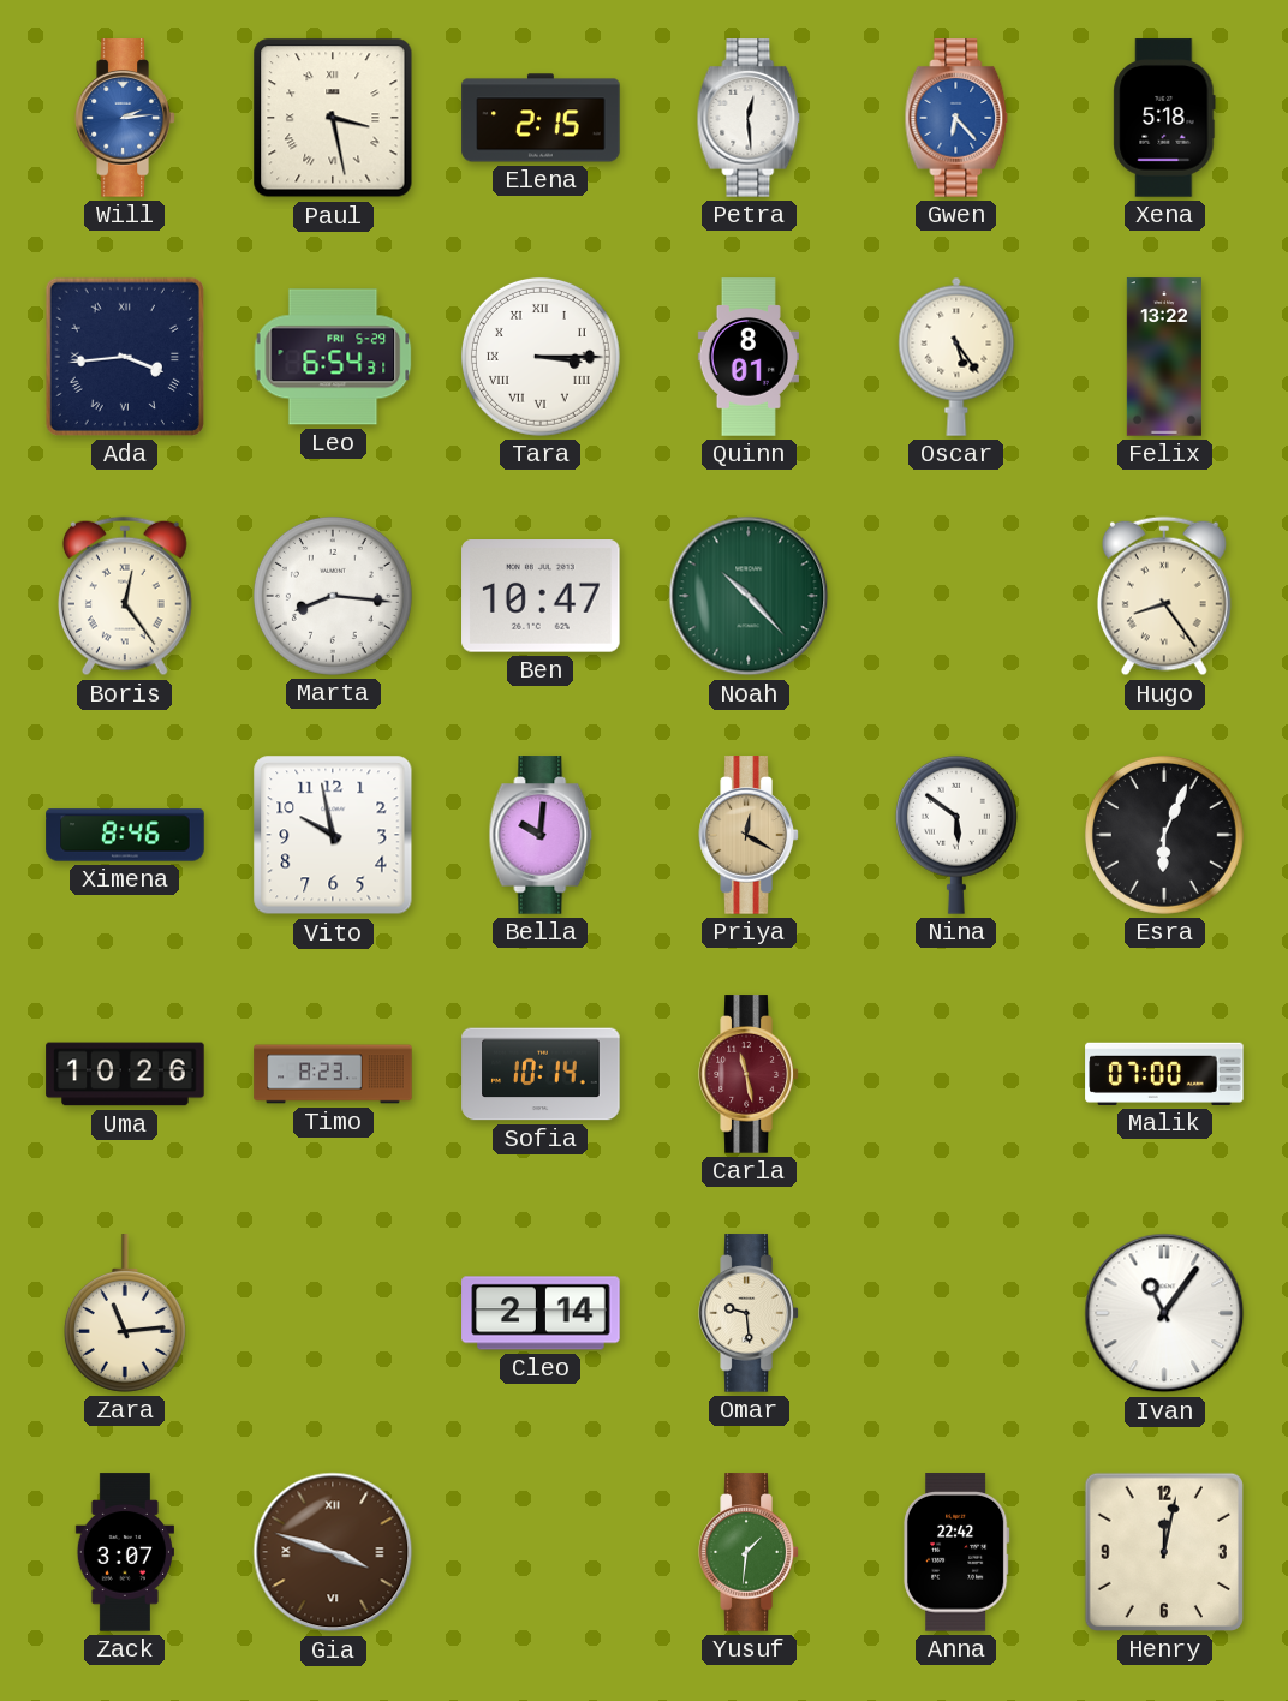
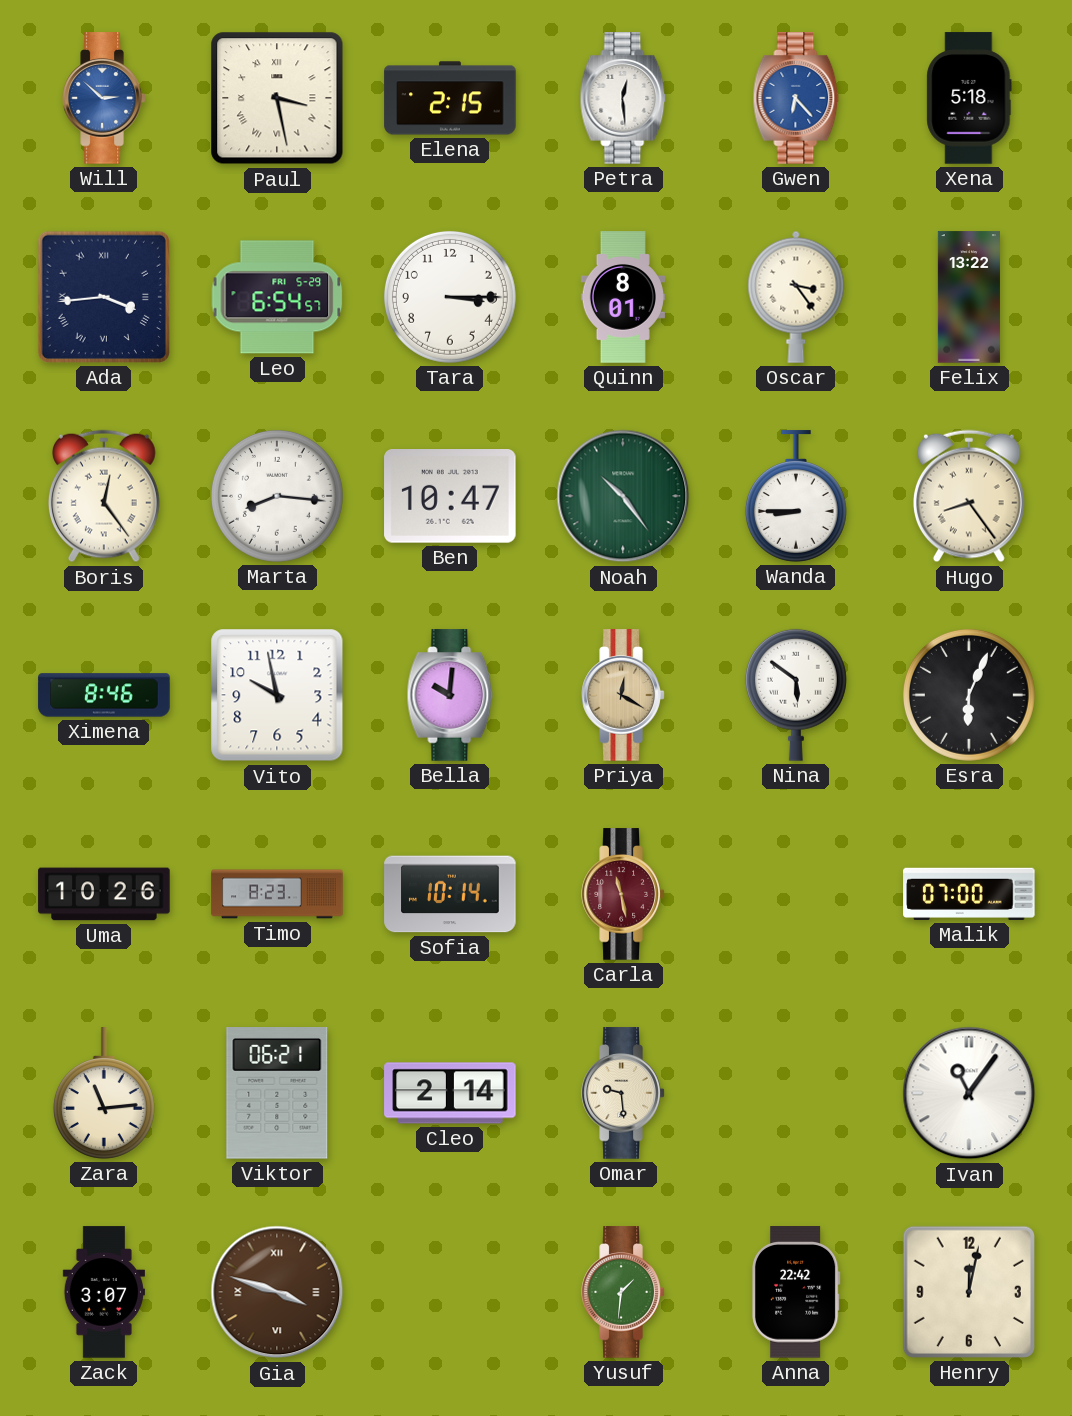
Will: 2:14 -> 2:52 (104, 98)
Leo: 6:54:31 -> 6:54:57 (277, 297)
Tara numerals: Roman -> Arabic (450, 297)
Oscar: 5:24 -> 3:24 (796, 297)
Noah: 10:23 -> 10:24 (623, 496)
Wanda: none -> 8:45 (796, 496)
Viktor: none -> 06:21 (277, 1094)
